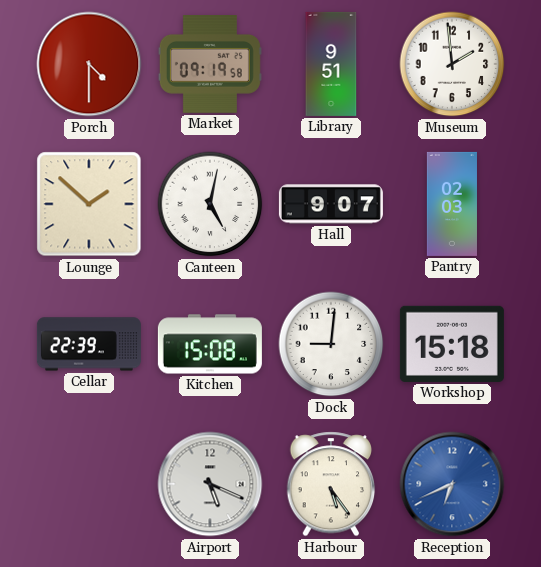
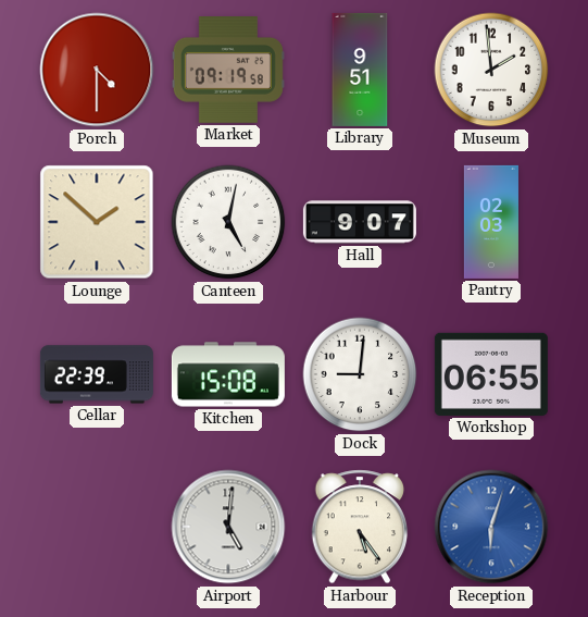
Workshop: 15:18 -> 06:55 (491, 374)
Airport: 5:19 -> 5:01 (228, 527)
Reception: 6:41 -> 6:03 (491, 527)
